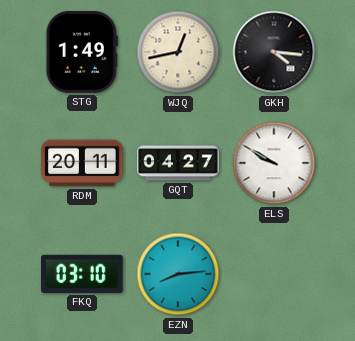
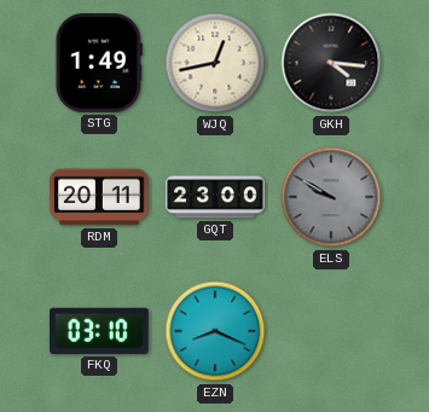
GQT: 04:27 -> 23:00 (215, 197)
ELS dial: white -> grey (331, 197)
EZN: 8:14 -> 8:19 (215, 331)
